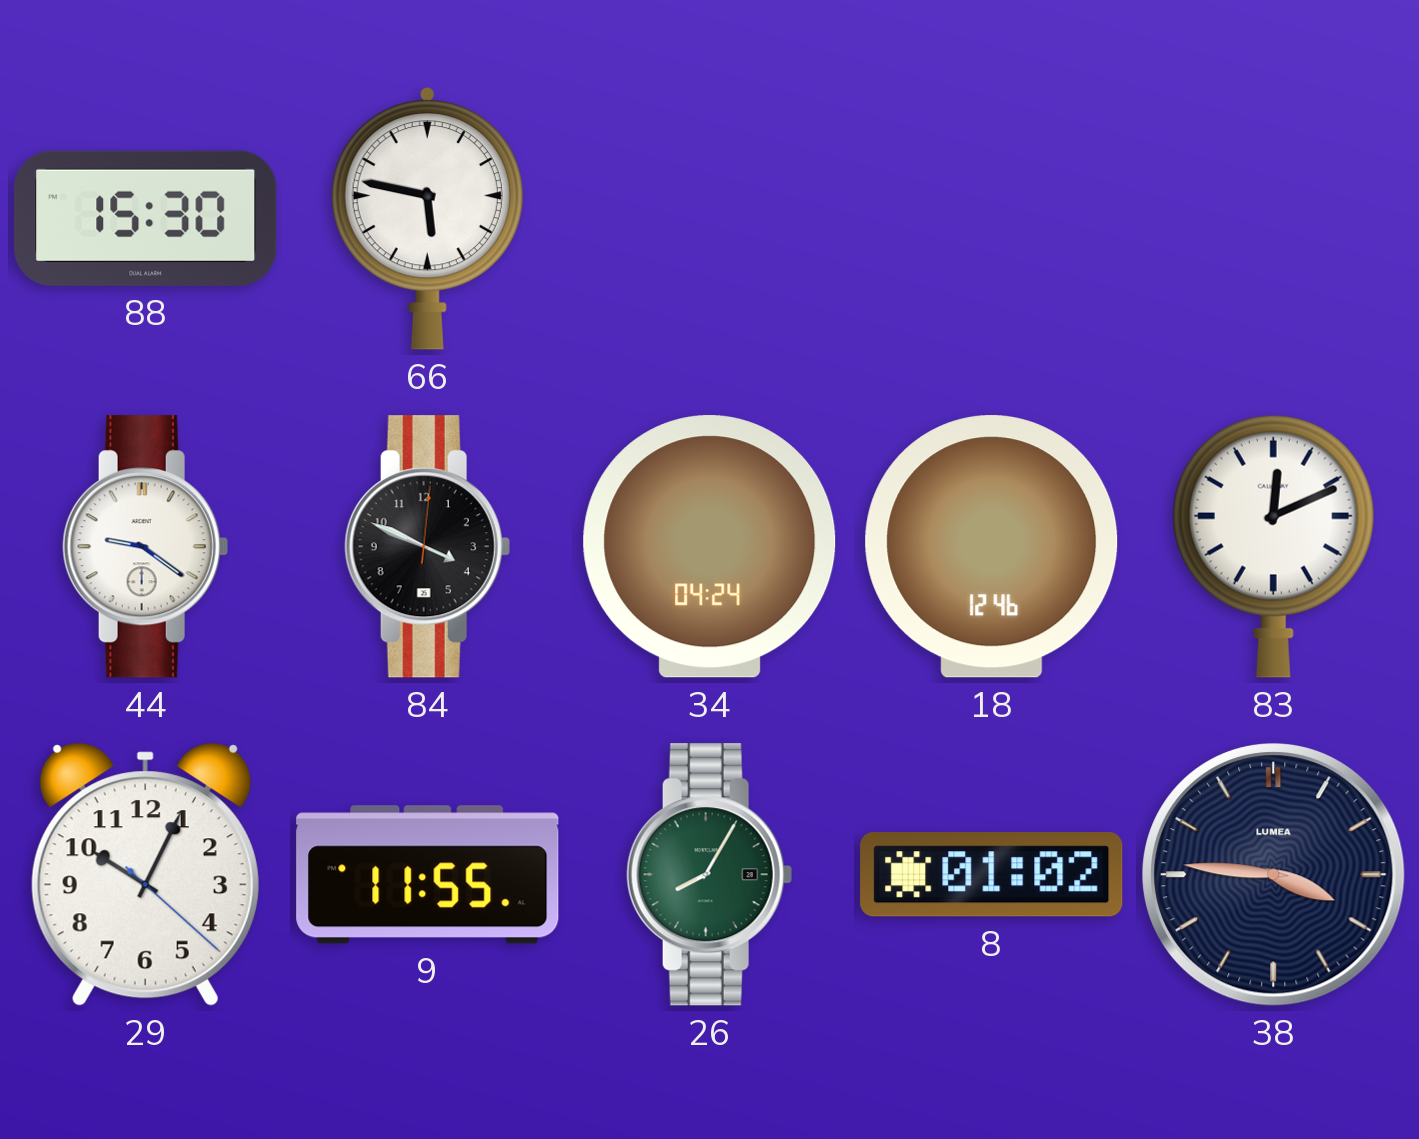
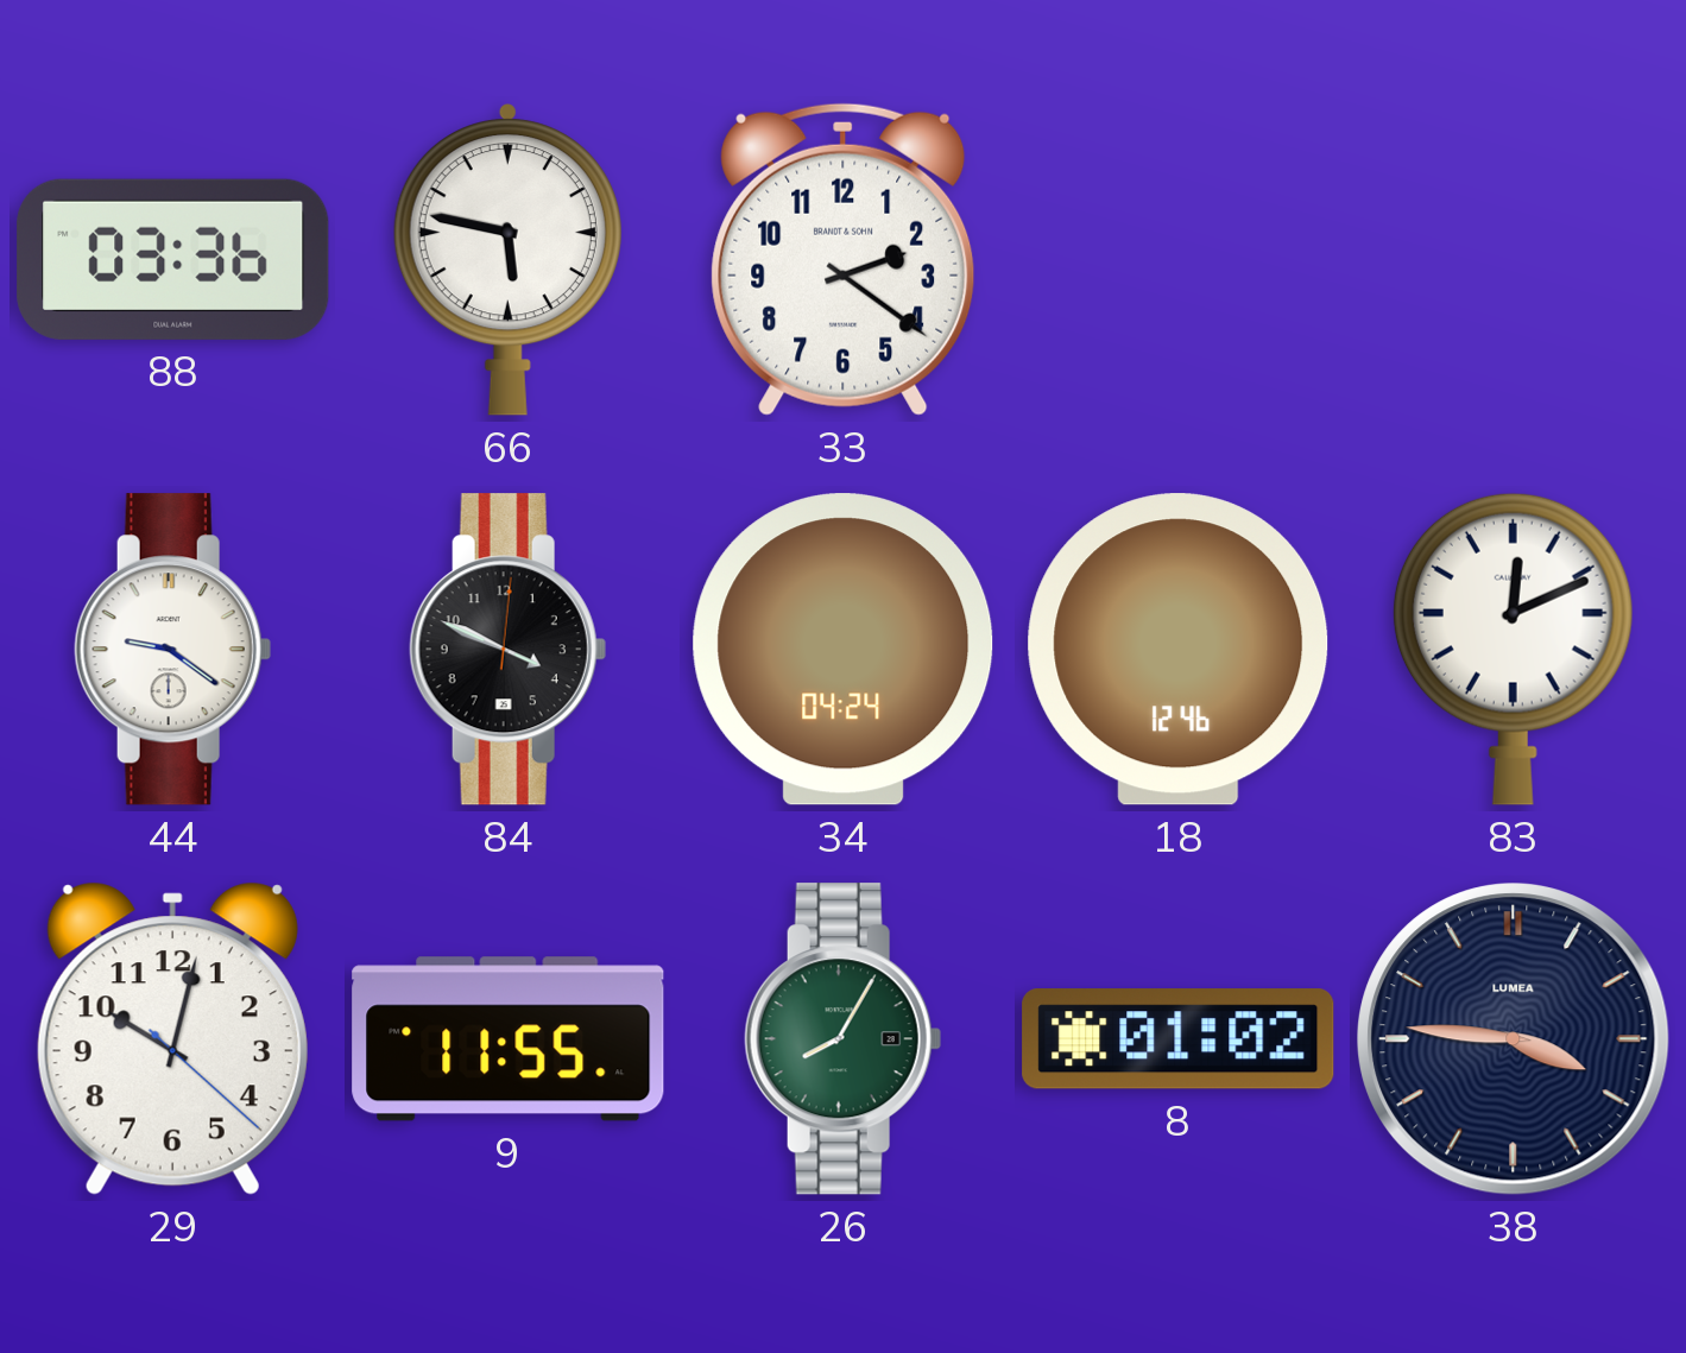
88: 15:30 -> 03:36 (173, 259)
33: none -> 2:21 (844, 259)
29: 10:04 -> 10:02 (172, 1038)
